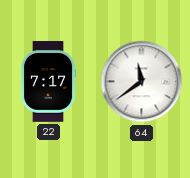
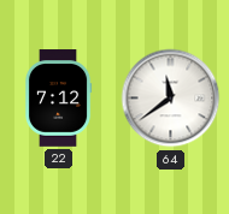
22: 7:17 -> 7:12 (58, 99)
